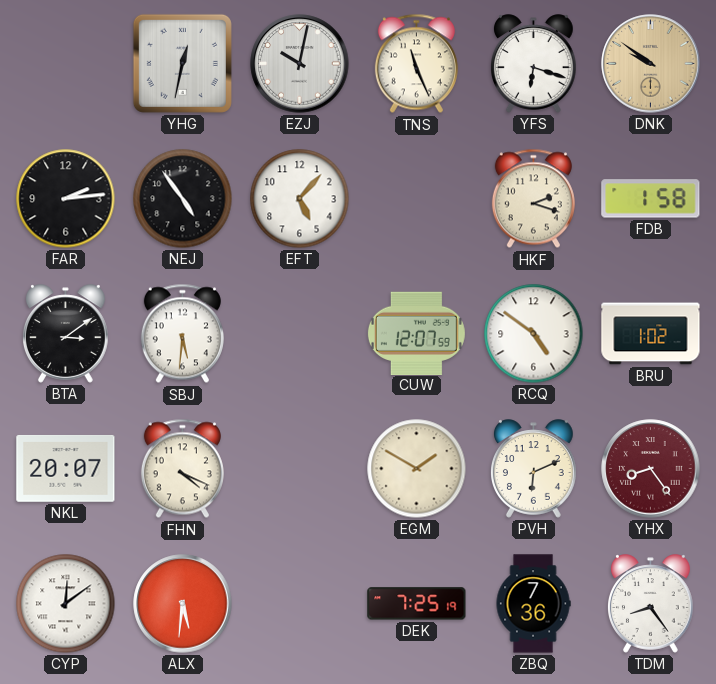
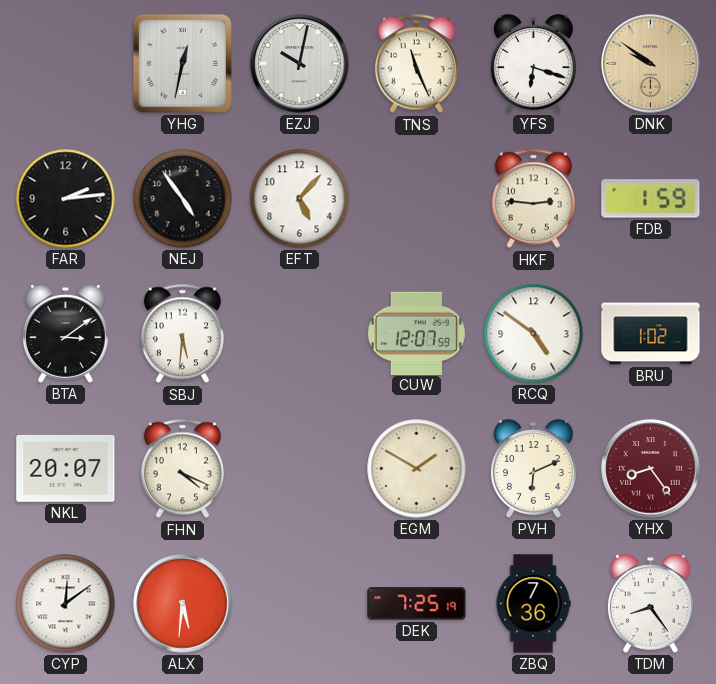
HKF: 2:18 -> 2:46 (533, 199)
FDB: 1:58 -> 1:59 (651, 199)
